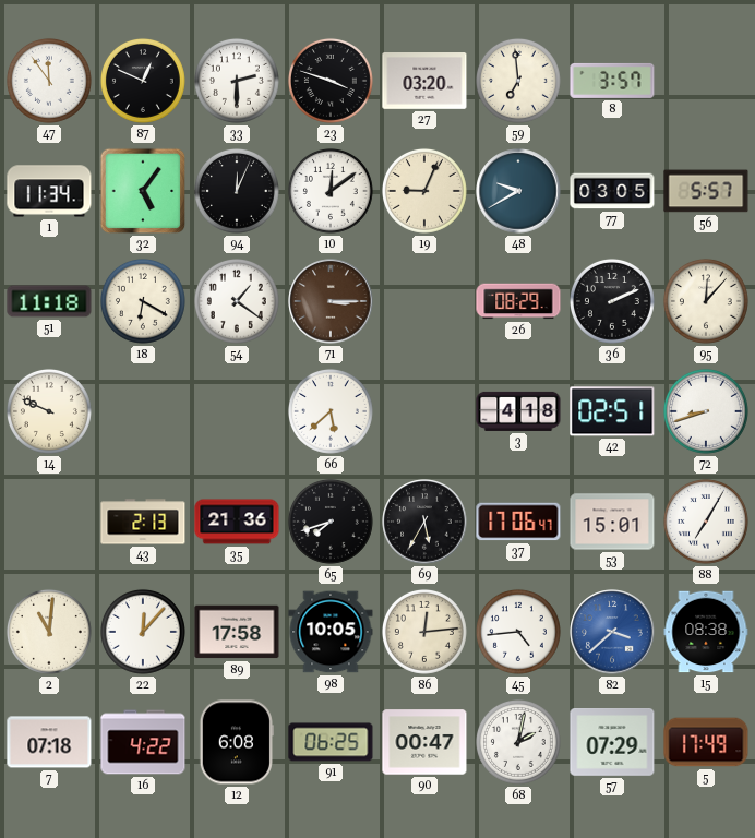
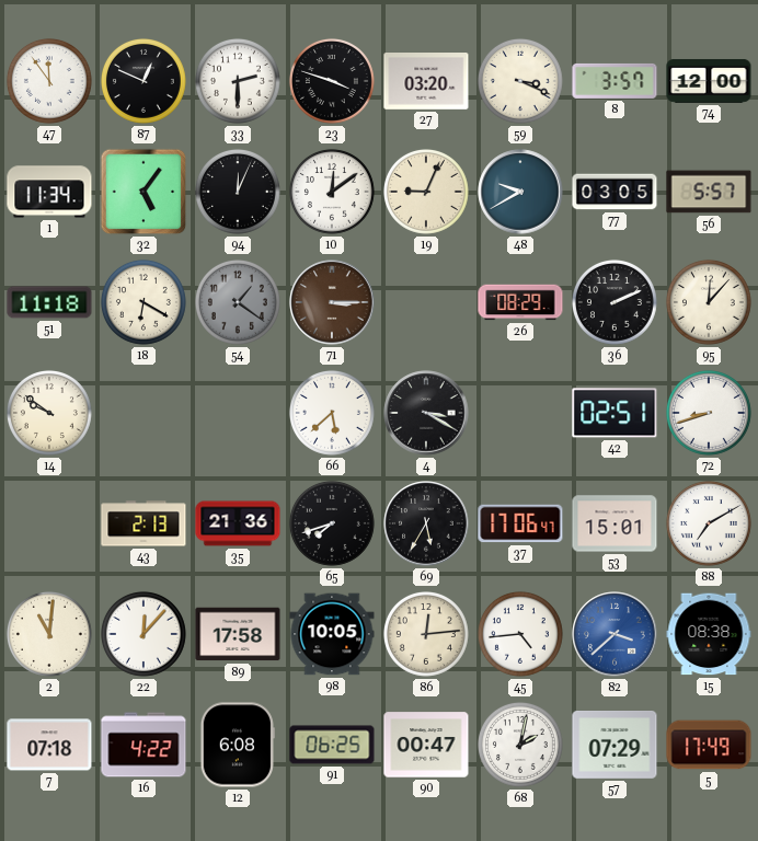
59: 6:59 -> 3:19 (520, 81)
74: none -> 12:00 (709, 81)
54 dial: white -> grey (238, 302)
14: 9:49 -> 9:51 (49, 413)
4: none -> 3:20 (426, 413)
3: 4:18 -> none (518, 411)
88: 7:05 -> 7:10 (709, 523)
